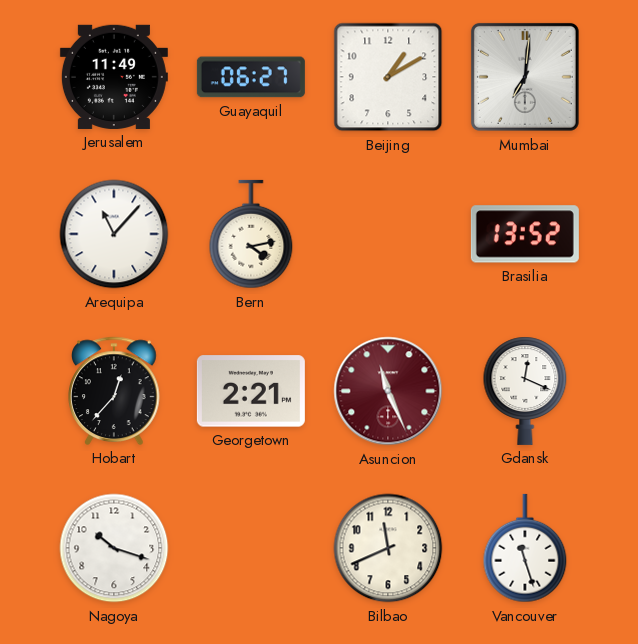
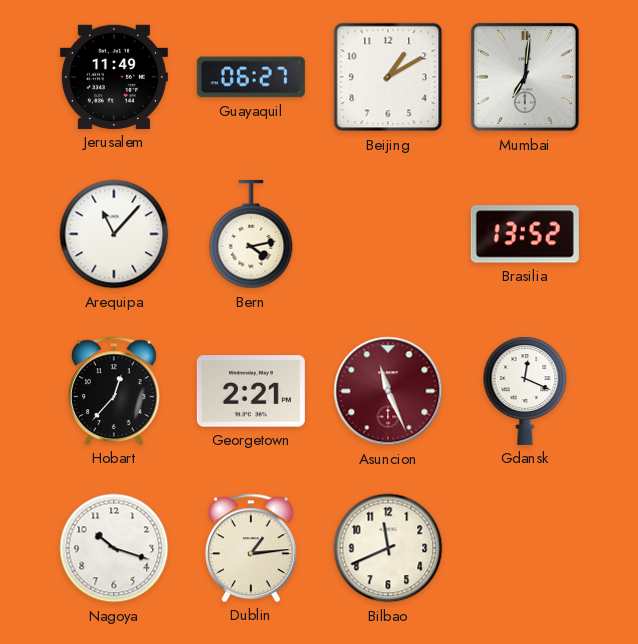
Dublin: none -> 1:14 (251, 548)
Vancouver: 11:27 -> none (525, 548)
